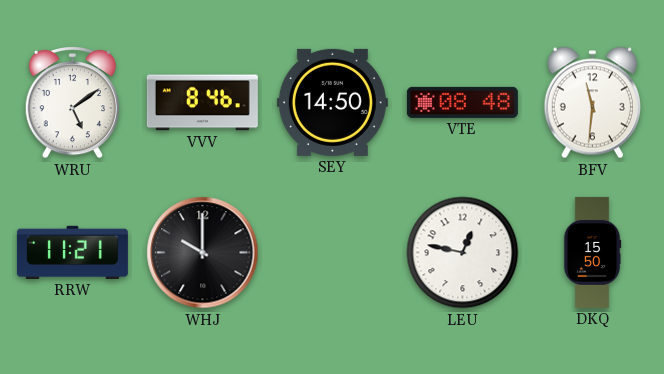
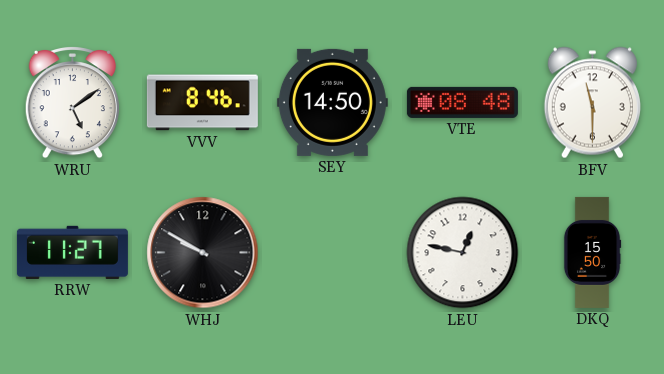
BFV: 11:31 -> 11:30 (592, 103)
RRW: 11:21 -> 11:27 (72, 252)
WHJ: 10:00 -> 9:50 (203, 253)
